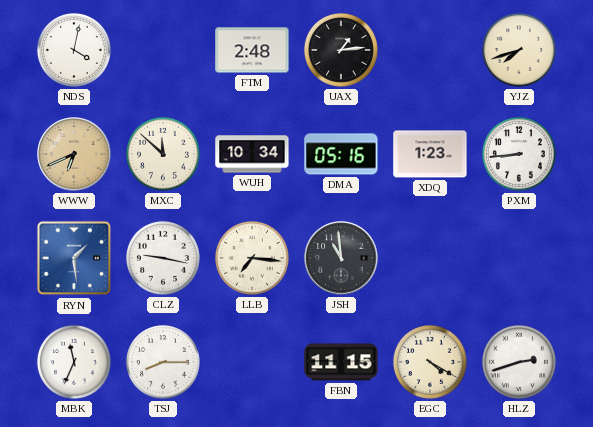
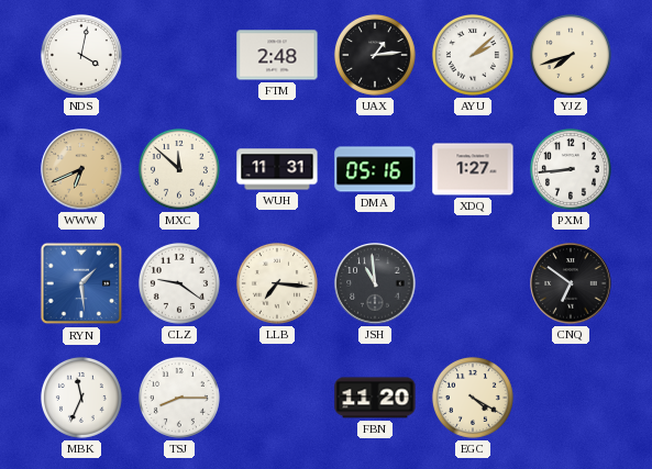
AYU: none -> 2:08 (473, 55)
WUH: 10:34 -> 11:31 (277, 169)
XDQ: 1:23 -> 1:27 (473, 169)
CLZ: 9:17 -> 9:21 (179, 283)
CNQ: none -> 6:51 (571, 283)
FBN: 11:15 -> 11:20 (375, 398)
HLZ: 2:42 -> none (519, 362)
